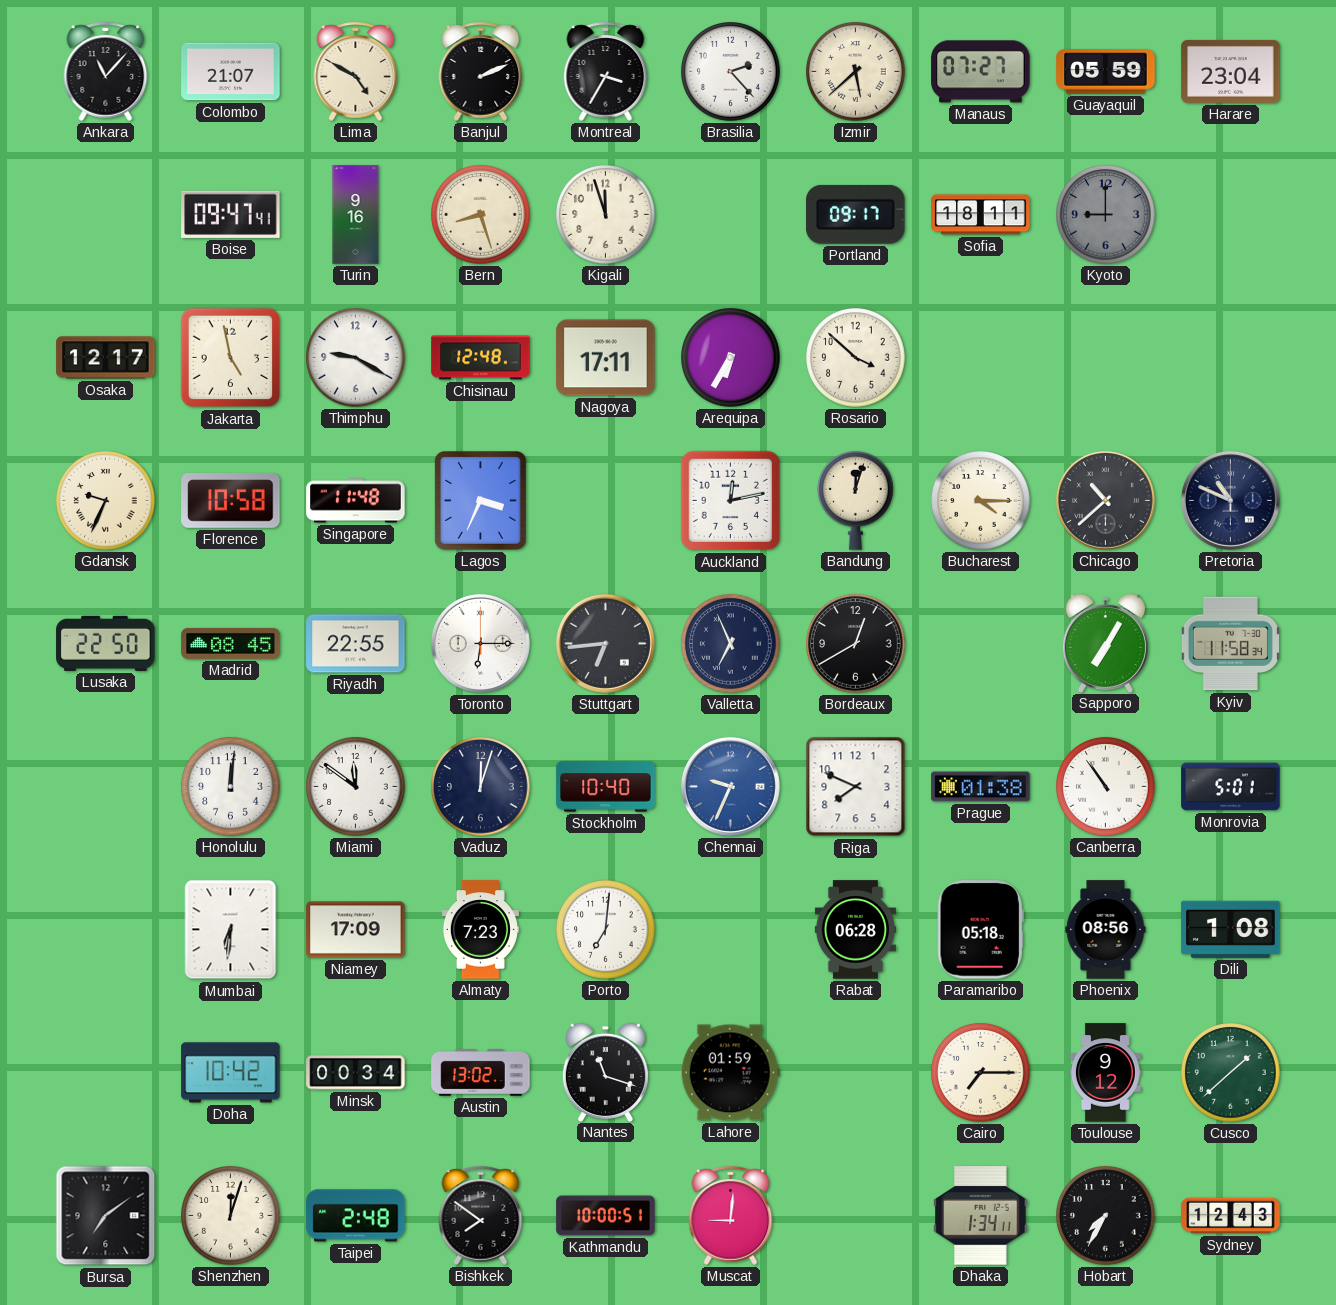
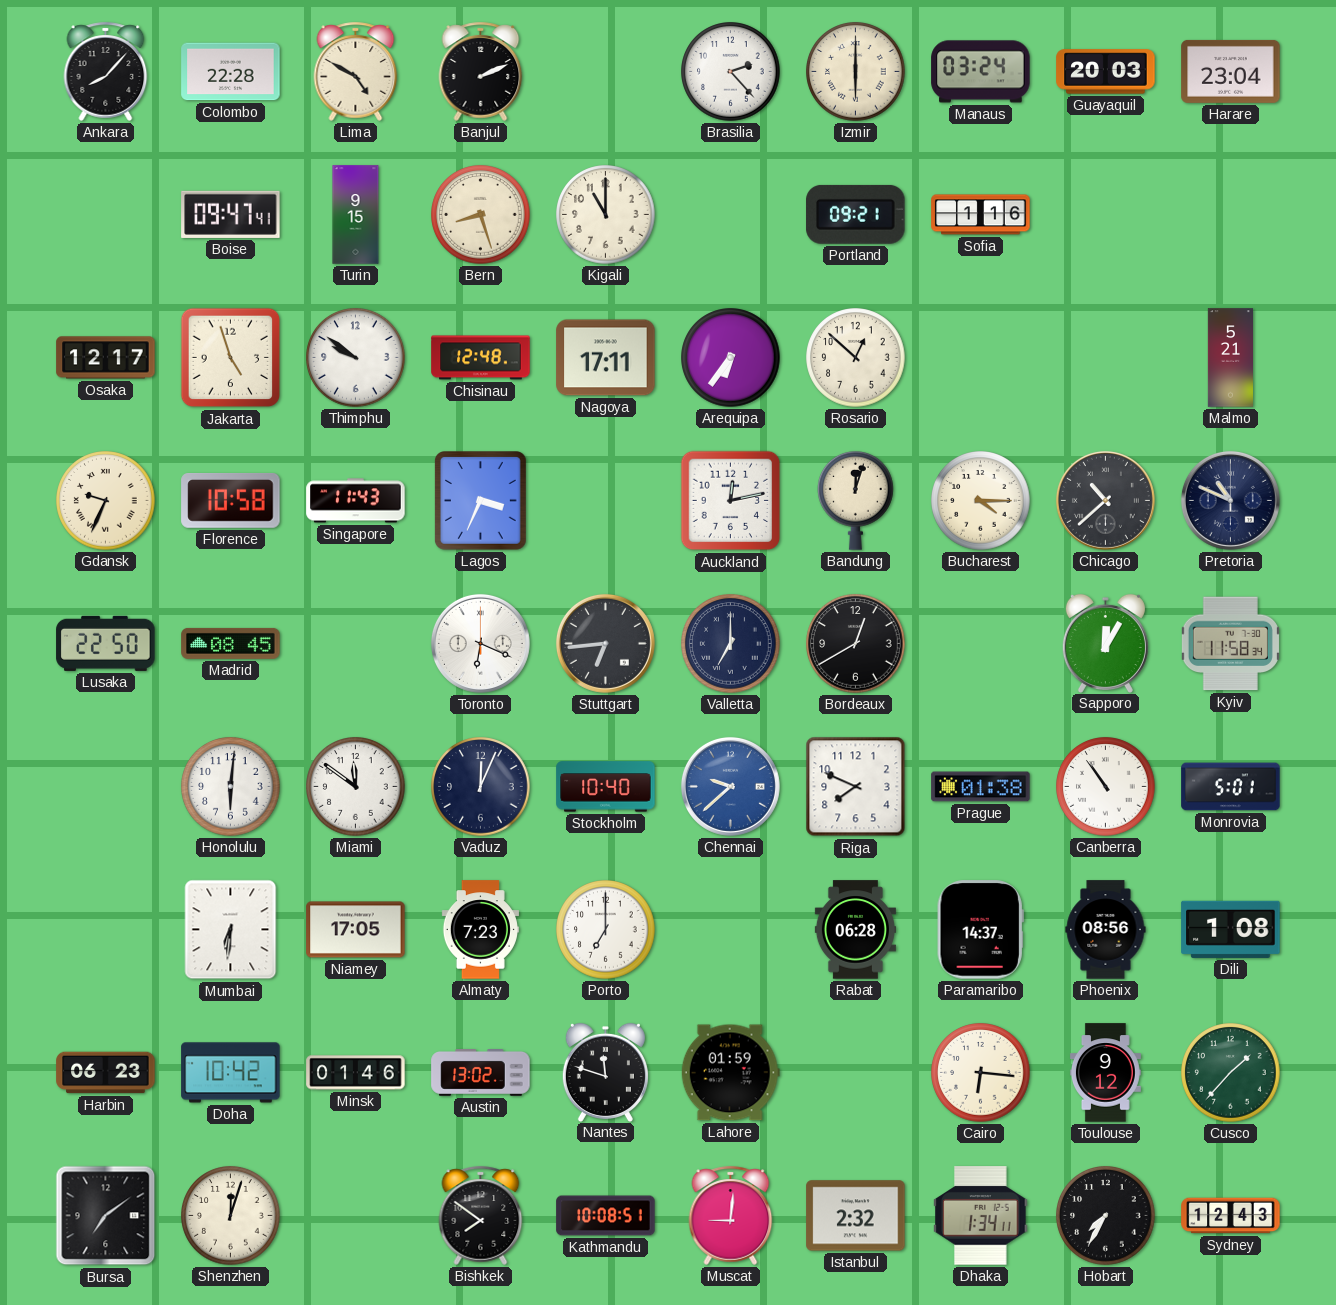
Ankara: 11:07 -> 8:07 (106, 71)
Colombo: 21:07 -> 22:28 (231, 72)
Montreal: 3:35 -> none (606, 71)
Izmir: 5:38 -> 6:00 (856, 72)
Manaus: 07:27 -> 03:24 (981, 72)
Guayaquil: 05:59 -> 20:03 (1106, 72)
Turin: 9:16 -> 9:15 (356, 215)
Kigali: 11:57 -> 11:00 (606, 215)
Portland: 09:17 -> 09:21 (856, 214)
Sofia: 18:11 -> 1:16 (981, 215)
Kyoto: 9:00 -> none (1106, 215)
Jakarta: 4:58 -> 4:57 (231, 358)
Thimphu: 9:20 -> 9:51 (356, 358)
Arequipa: 6:35 -> 6:36 (731, 358)
Rosario: 3:52 -> 12:52 (856, 358)
Malmo: none -> 5:21 (1230, 358)
Singapore: 11:48 -> 11:43 (356, 501)
Riyadh: 22:55 -> none (356, 644)
Toronto: 6:15 -> 6:19 (480, 643)
Valletta: 6:56 -> 7:00 (731, 644)
Sapporo: 7:05 -> 12:05 (1105, 643)
Honolulu: 12:01 -> 6:01 (231, 787)
Vaduz: 12:03 -> 12:04 (481, 787)
Chennai: 9:34 -> 9:38 (730, 786)
Niamey: 17:09 -> 17:05 (356, 930)
Porto: 7:01 -> 7:00 (606, 930)
Paramaribo: 05:18 -> 14:37 (980, 930)
Harbin: none -> 06:23 (106, 1073)
Minsk: 00:34 -> 01:46 (356, 1073)
Nantes: 11:18 -> 11:48 (605, 1072)
Cairo: 7:15 -> 6:16 (981, 1073)
Cusco: 1:38 -> 1:37 (1231, 1073)
Taipei: 2:48 -> none (356, 1216)
Kathmandu: 10:00 -> 10:08 (606, 1216)
Istanbul: none -> 2:32 (856, 1216)
